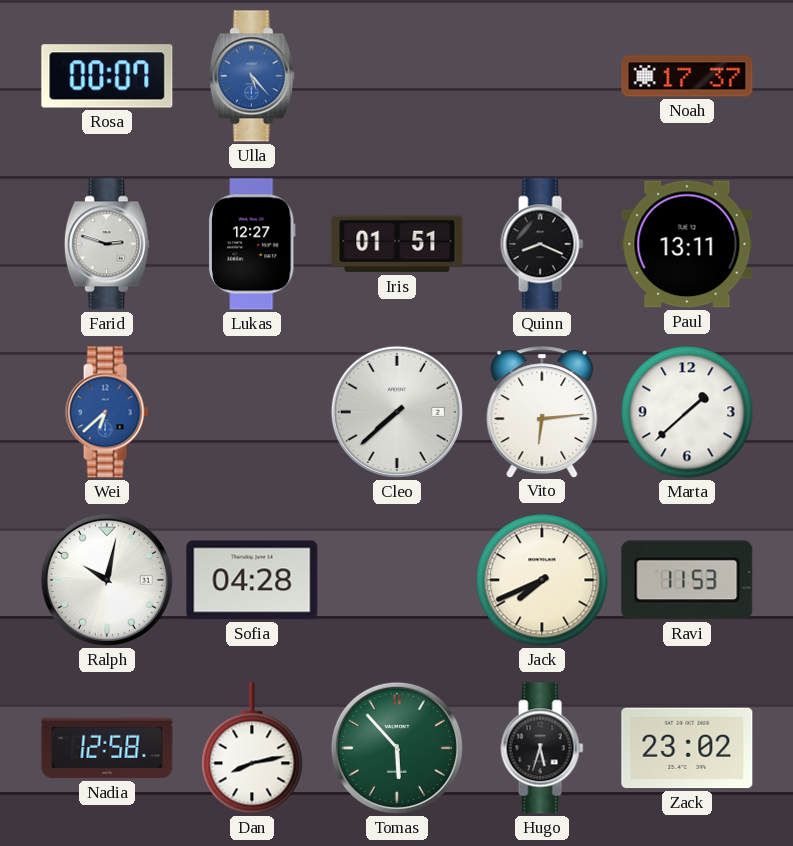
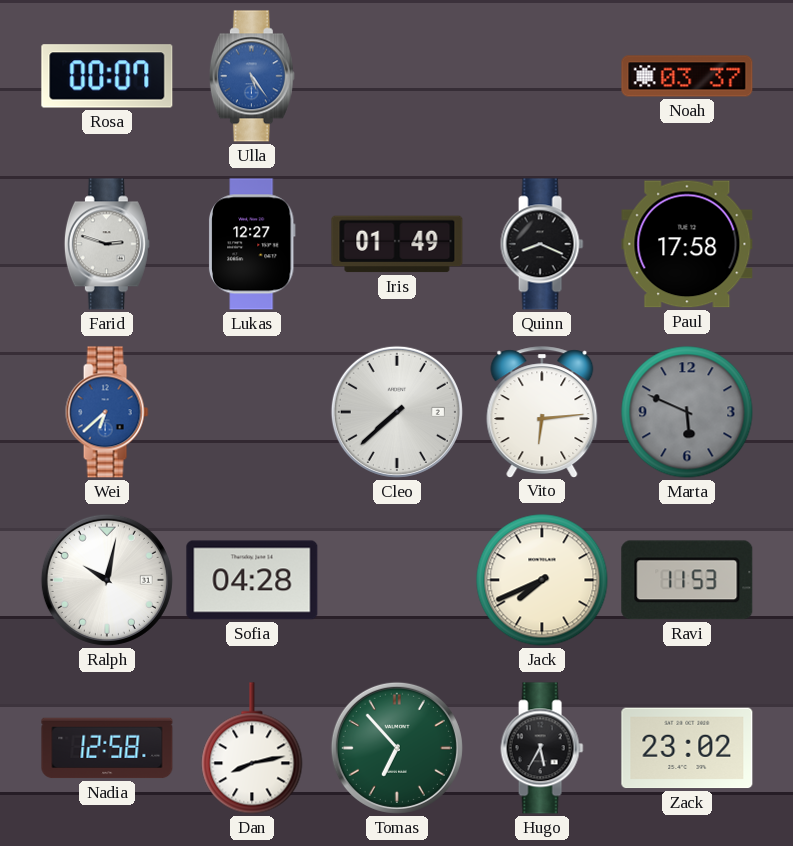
Ulla: 5:23 -> 5:24 (252, 76)
Noah: 17:37 -> 03:37 (687, 76)
Iris: 01:51 -> 01:49 (397, 244)
Paul: 13:11 -> 17:58 (687, 244)
Marta: 1:38 -> 5:49 (687, 412)
Marta dial: white -> grey (687, 412)
Tomas: 5:53 -> 6:53 (397, 748)
Hugo: 5:33 -> 5:35 (542, 748)
